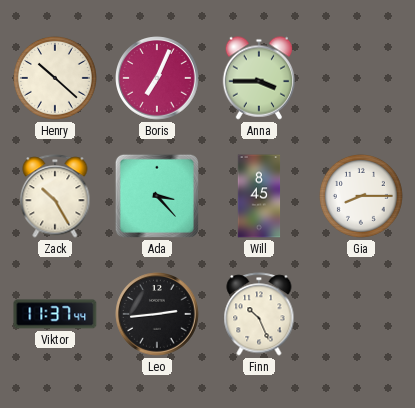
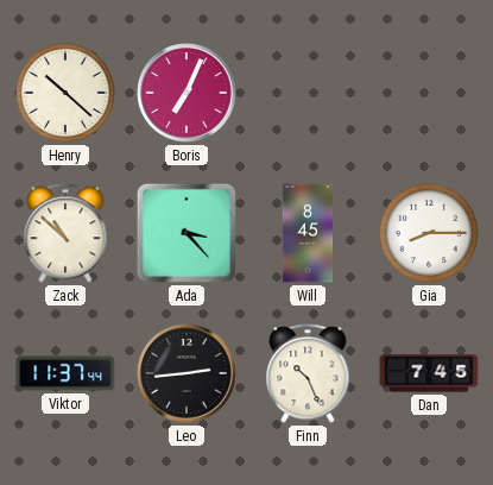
Anna: 3:45 -> none (259, 78)
Zack: 10:25 -> 10:52 (65, 233)
Dan: none -> 7:45 (429, 373)
